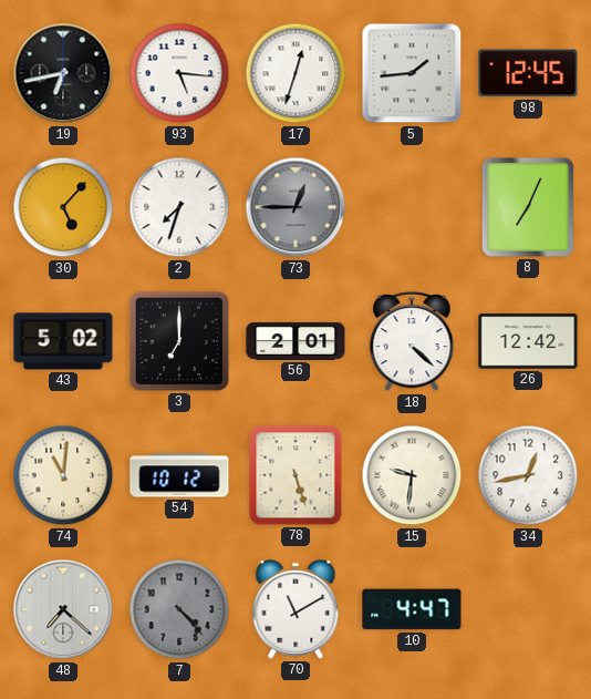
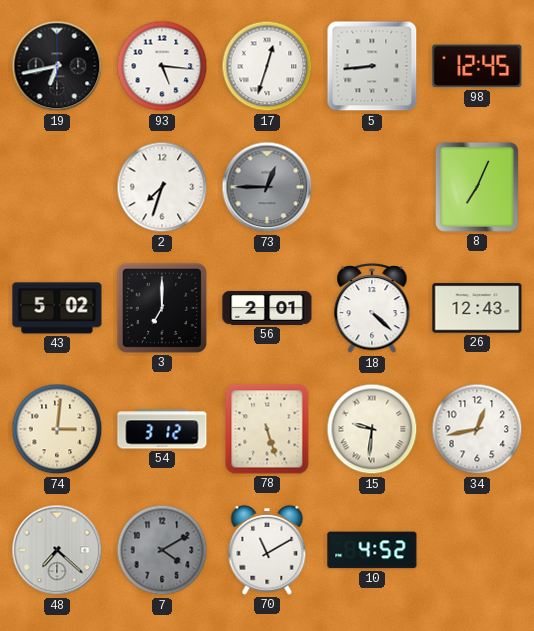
5: 1:44 -> 8:44 (372, 66)
30: 5:07 -> none (63, 207)
26: 12:42 -> 12:43 (477, 308)
74: 11:01 -> 3:01 (57, 429)
54: 10:12 -> 3:12 (162, 429)
7: 4:23 -> 4:10 (162, 550)
10: 4:47 -> 4:52 (372, 550)
